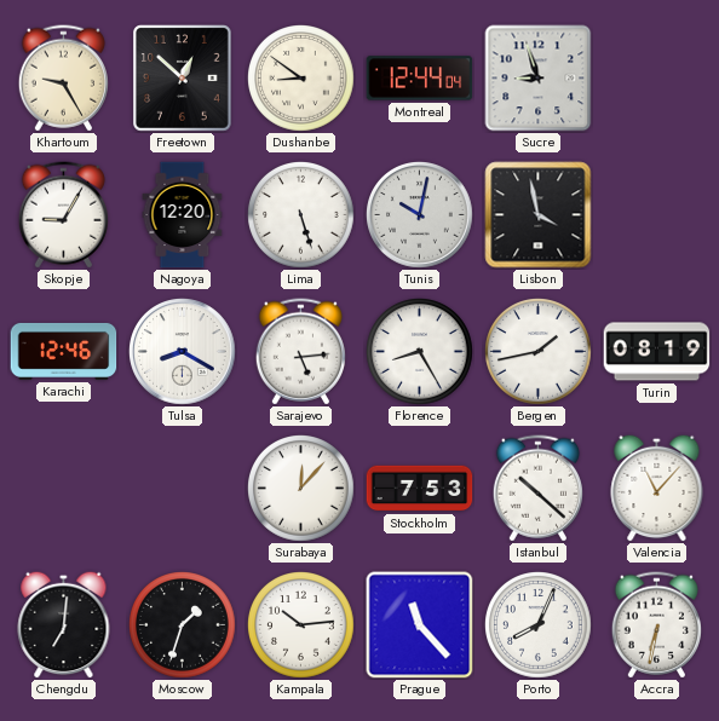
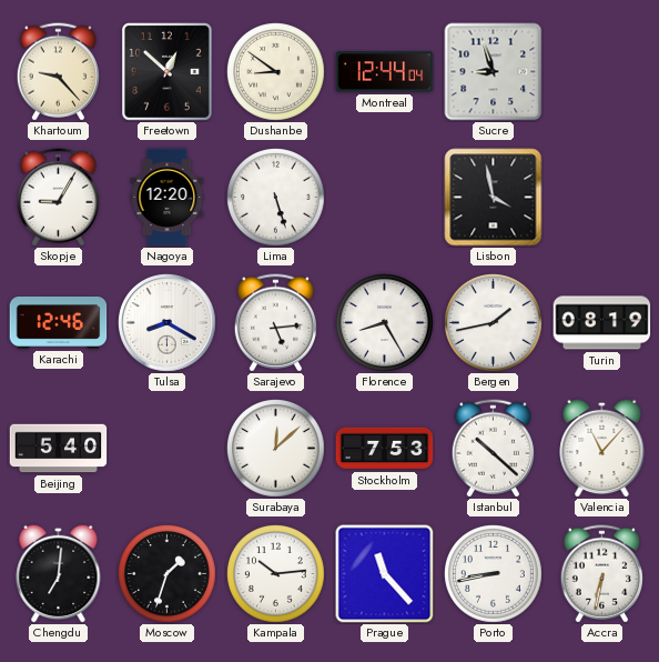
Khartoum: 9:25 -> 9:23 (58, 72)
Tunis: 10:02 -> none (420, 215)
Beijing: none -> 5:40 (59, 449)
Surabaya: 12:07 -> 12:08 (276, 449)
Porto: 8:04 -> 8:43 (494, 574)
